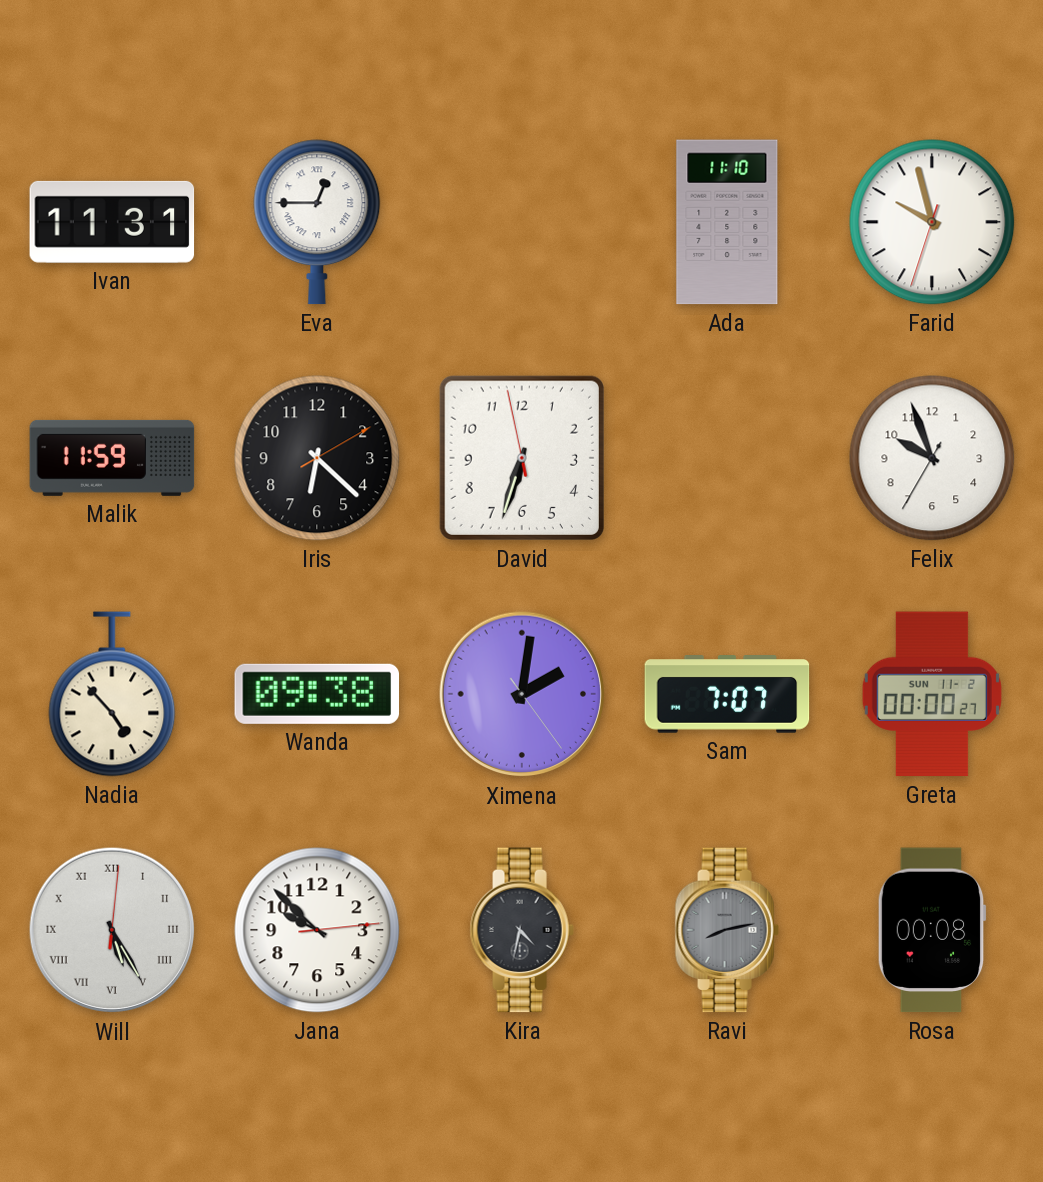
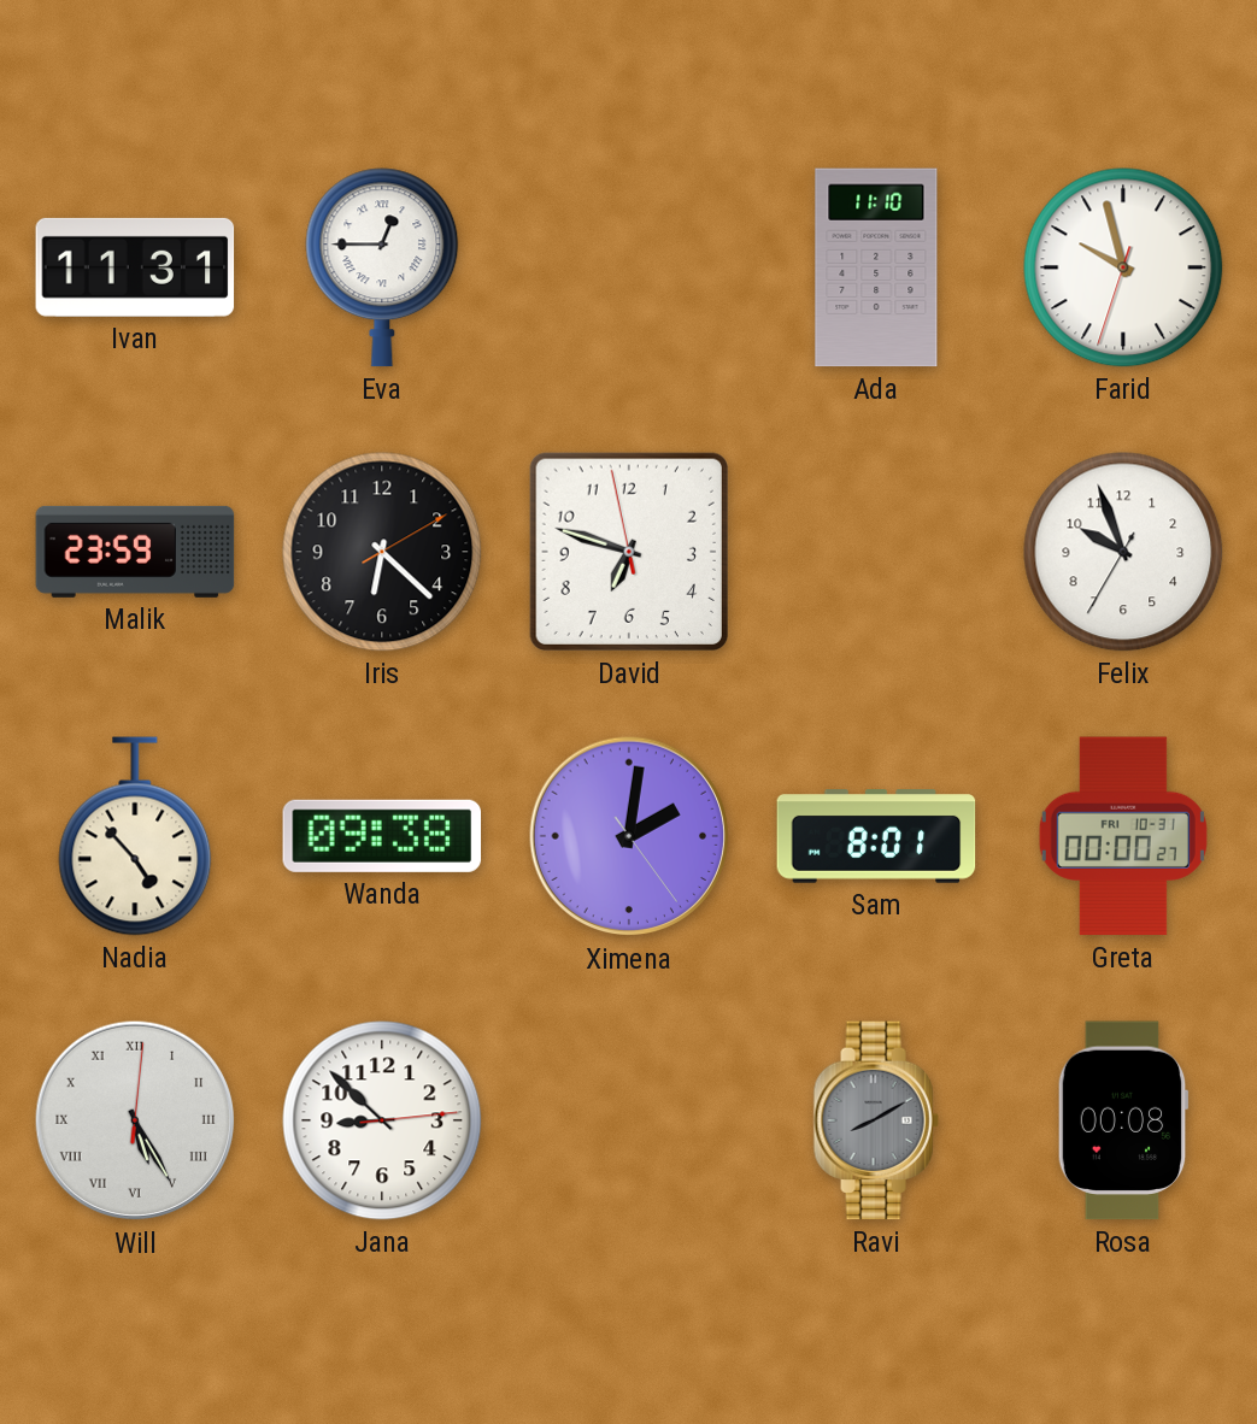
Malik: 11:59 -> 23:59 (135, 552)
David: 6:32 -> 6:47 (629, 552)
Sam: 7:07 -> 8:01 (876, 836)
Greta date: SUN 11-2 -> FRI 10-31 (1123, 836)
Jana: 9:52 -> 8:52 (382, 1120)
Kira: 4:32 -> none (522, 930)
Ravi: 8:13 -> 8:10 (876, 1120)
